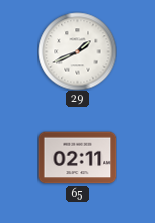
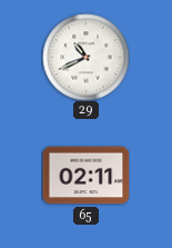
29: 1:41 -> 10:41 (85, 57)
